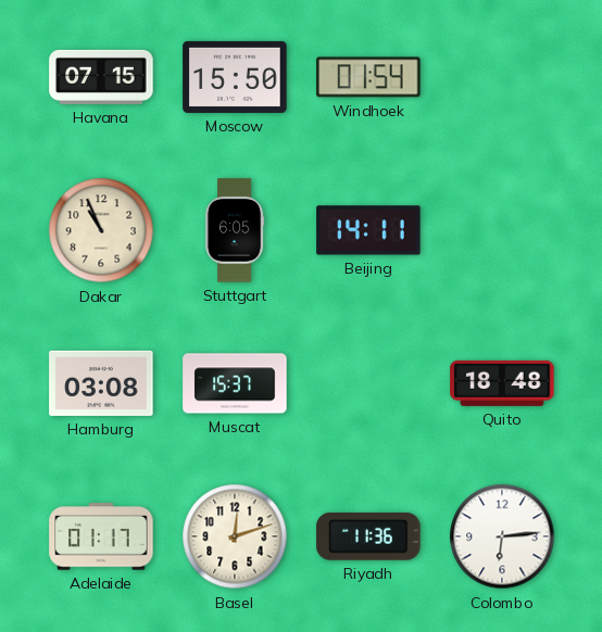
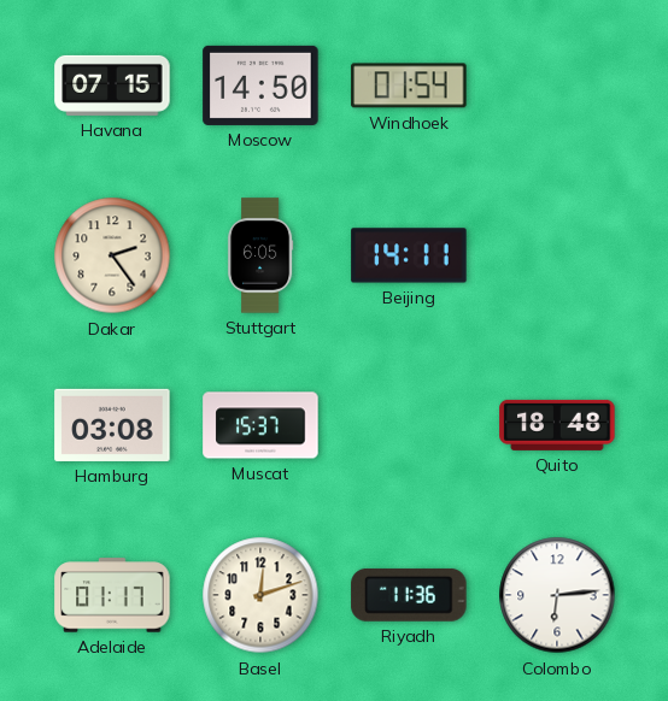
Moscow: 15:50 -> 14:50 (260, 86)
Dakar: 10:56 -> 2:24 (112, 255)
